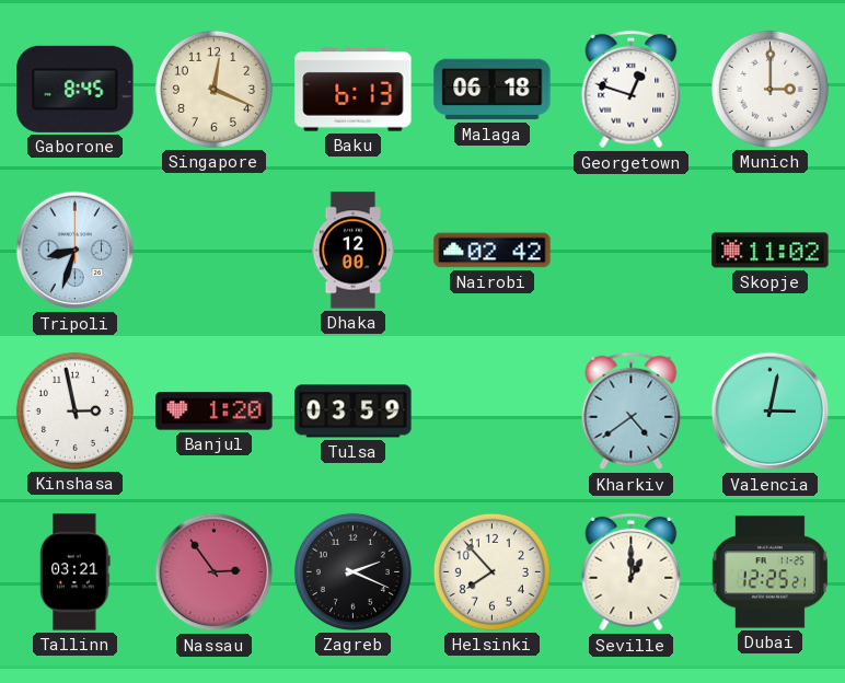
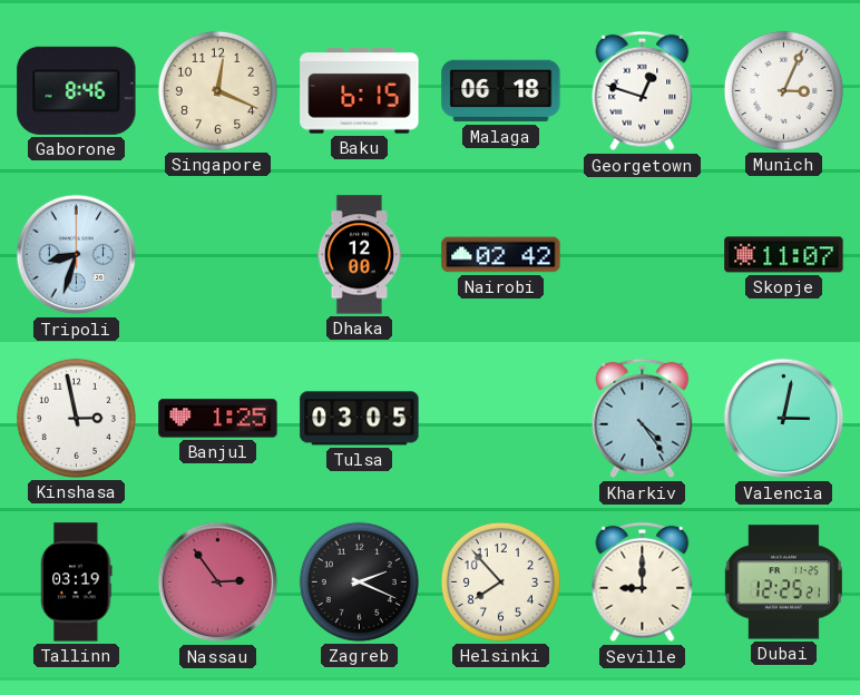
Gaborone: 8:45 -> 8:46 (77, 90)
Baku: 6:13 -> 6:15 (360, 91)
Munich: 3:00 -> 3:04 (783, 90)
Skopje: 11:02 -> 11:07 (784, 255)
Banjul: 1:20 -> 1:25 (218, 419)
Tulsa: 03:59 -> 03:05 (360, 419)
Kharkiv: 4:39 -> 4:24 (643, 419)
Tallinn: 03:21 -> 03:19 (77, 583)
Seville: 1:00 -> 9:00 (643, 583)
